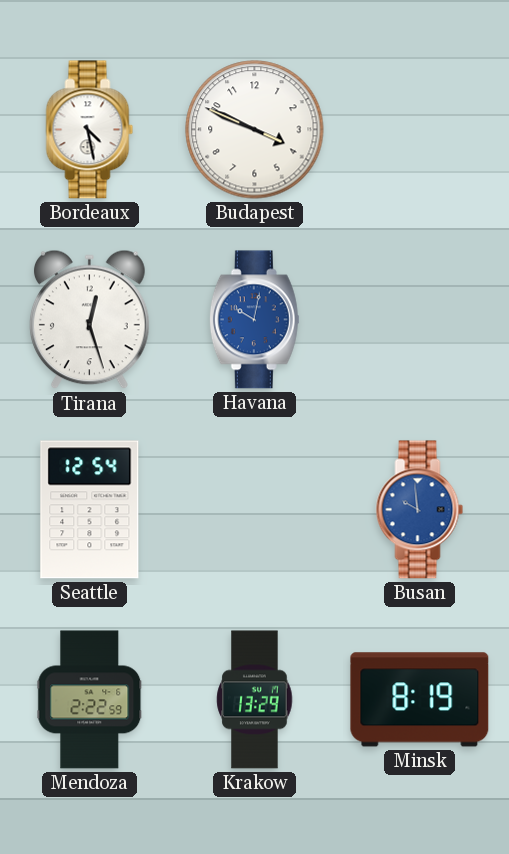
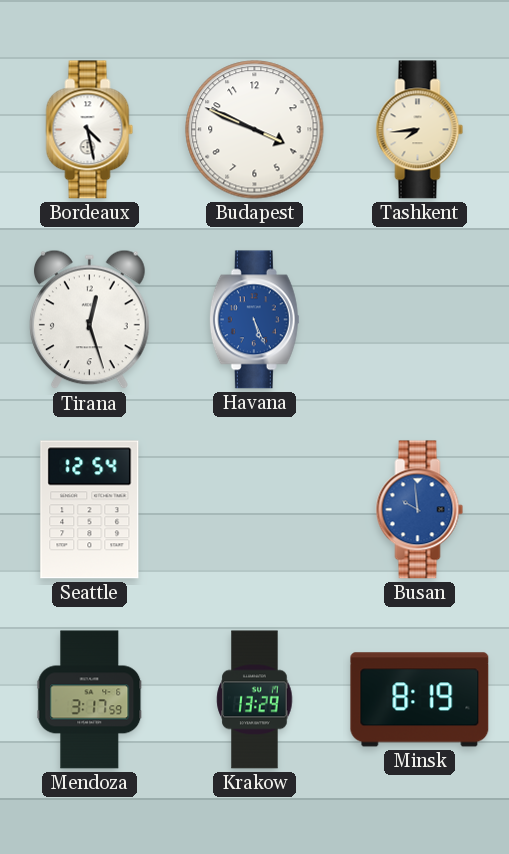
Tashkent: none -> 7:44 (420, 130)
Havana: 10:02 -> 5:26 (254, 320)
Mendoza: 2:22 -> 3:17 (90, 700)
